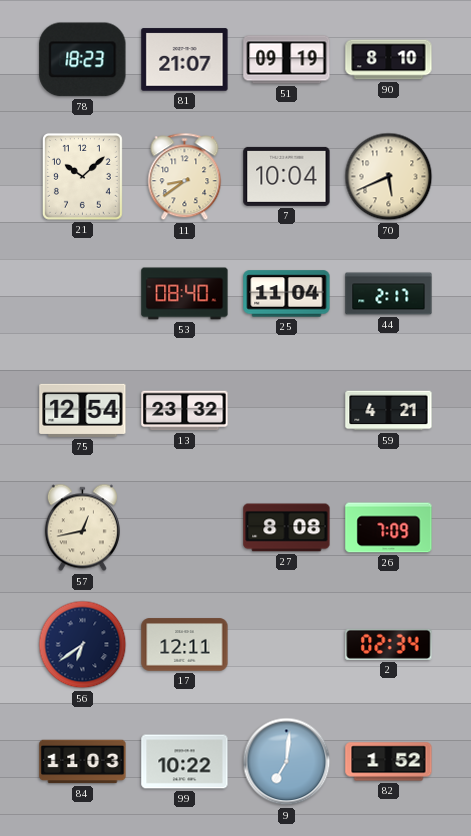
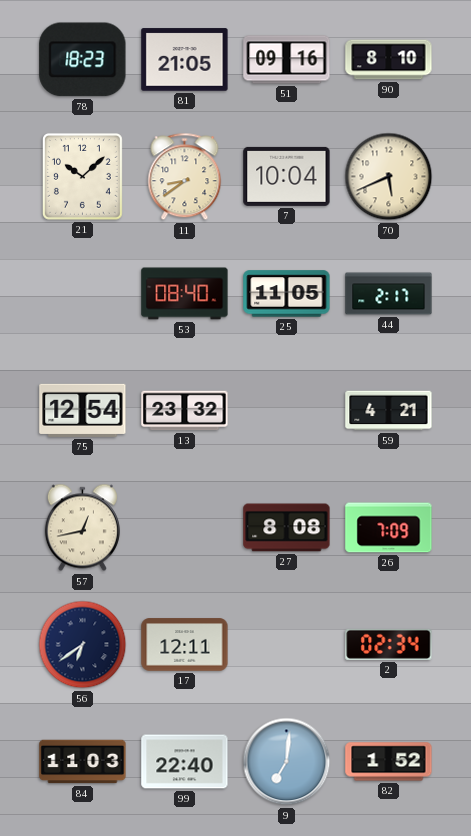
81: 21:07 -> 21:05 (185, 60)
51: 09:19 -> 09:16 (287, 60)
25: 11:04 -> 11:05 (287, 294)
99: 10:22 -> 22:40 (185, 762)
